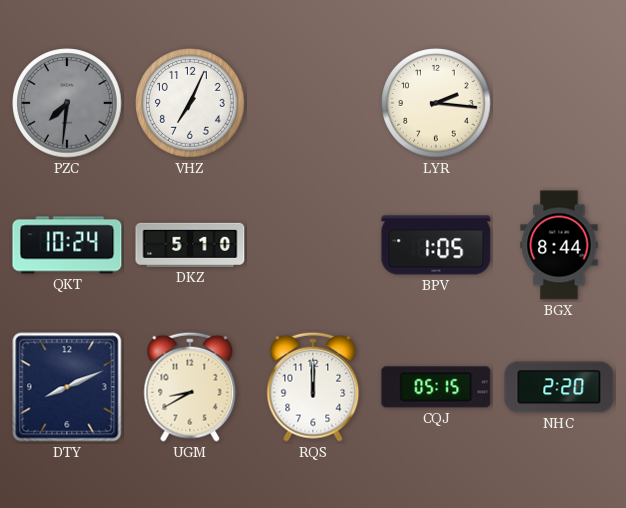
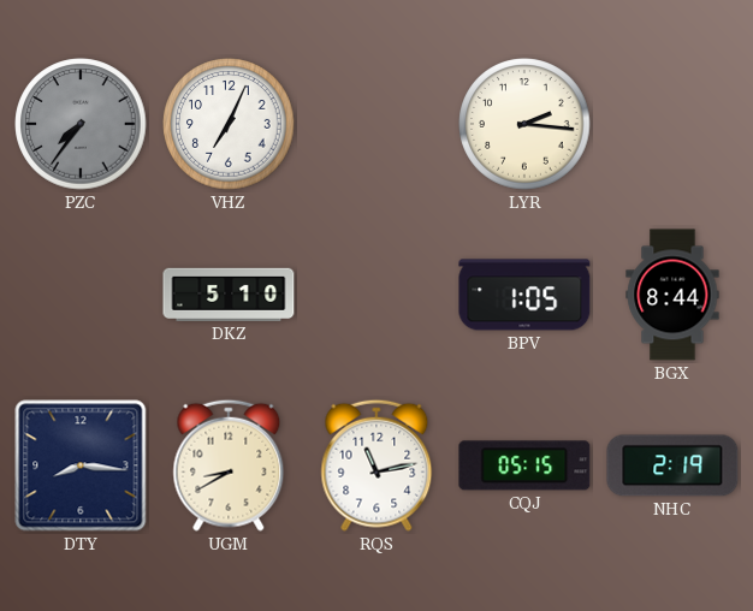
PZC: 7:31 -> 7:36 (81, 124)
QKT: 10:24 -> none (67, 245)
DTY: 8:11 -> 8:16 (81, 465)
RQS: 12:00 -> 11:13 (376, 465)
NHC: 2:20 -> 2:19 (672, 465)
